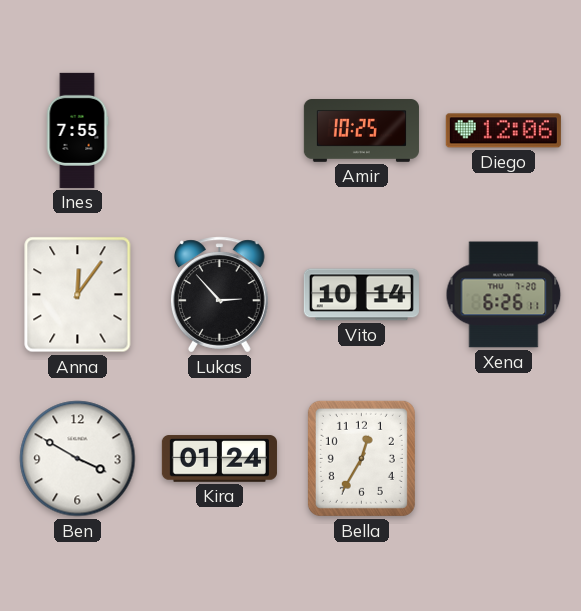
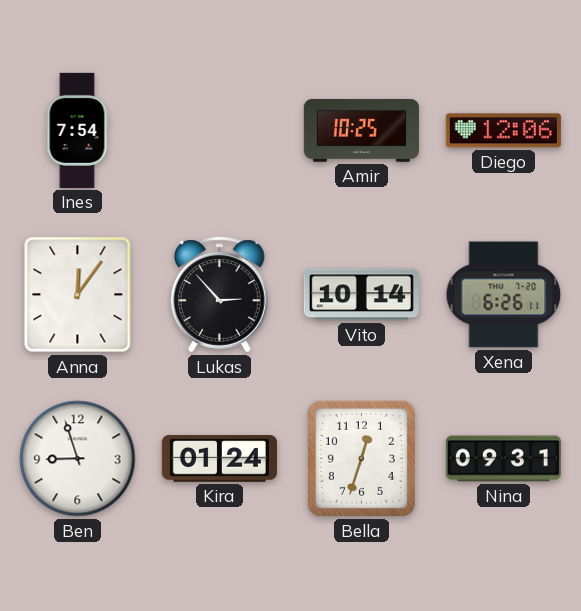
Ines: 7:55 -> 7:54 (77, 130)
Ben: 3:50 -> 8:57 (78, 459)
Bella: 12:35 -> 12:33 (361, 458)
Nina: none -> 09:31 (503, 459)
